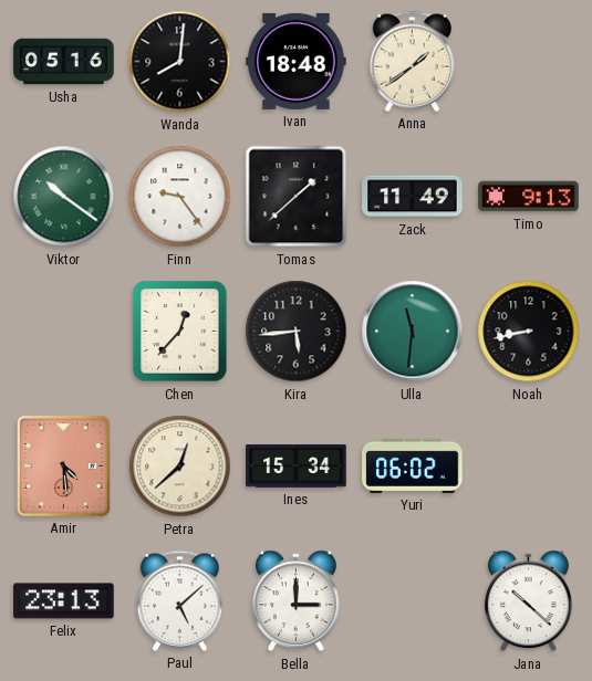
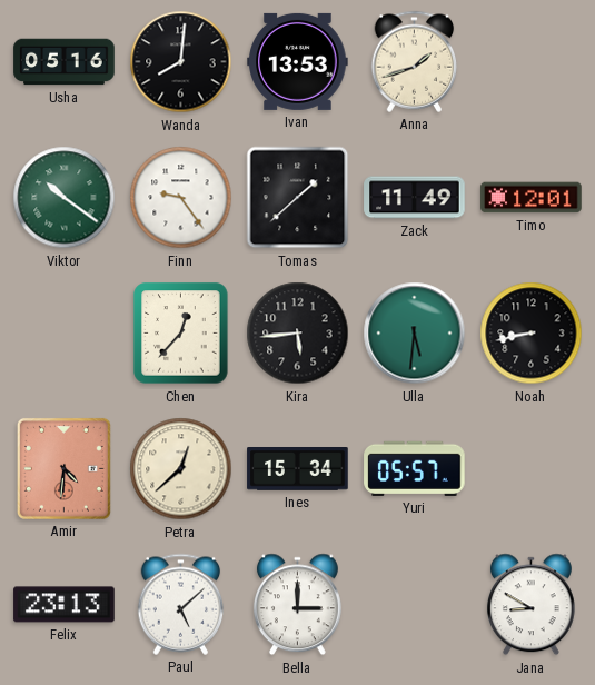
Ivan: 18:48 -> 13:53 (298, 61)
Anna: 1:39 -> 1:42 (415, 61)
Timo: 9:13 -> 12:01 (532, 198)
Ulla: 11:31 -> 5:31 (415, 334)
Amir: 4:29 -> 4:31 (63, 468)
Yuri: 06:02 -> 05:57 (415, 468)
Jana: 10:22 -> 8:50 (530, 605)
